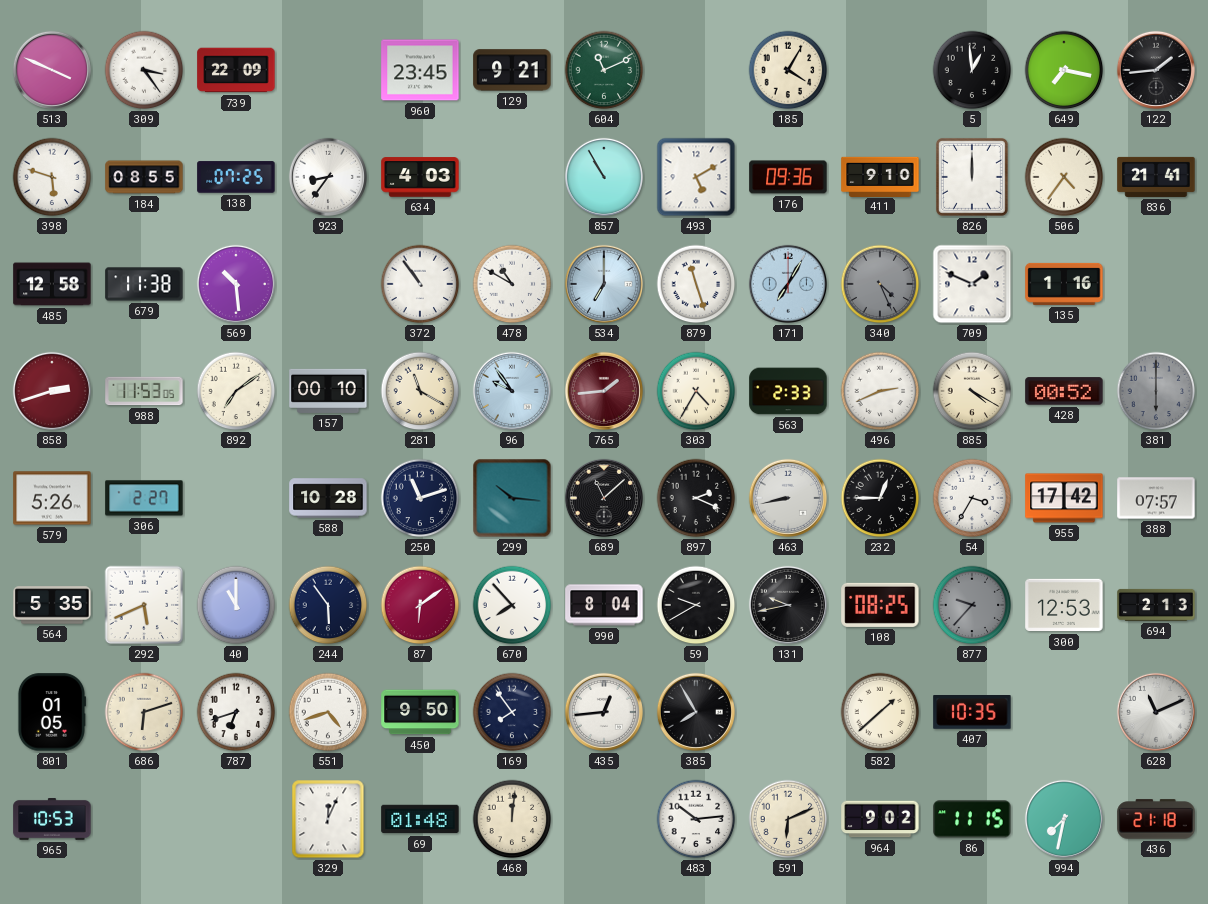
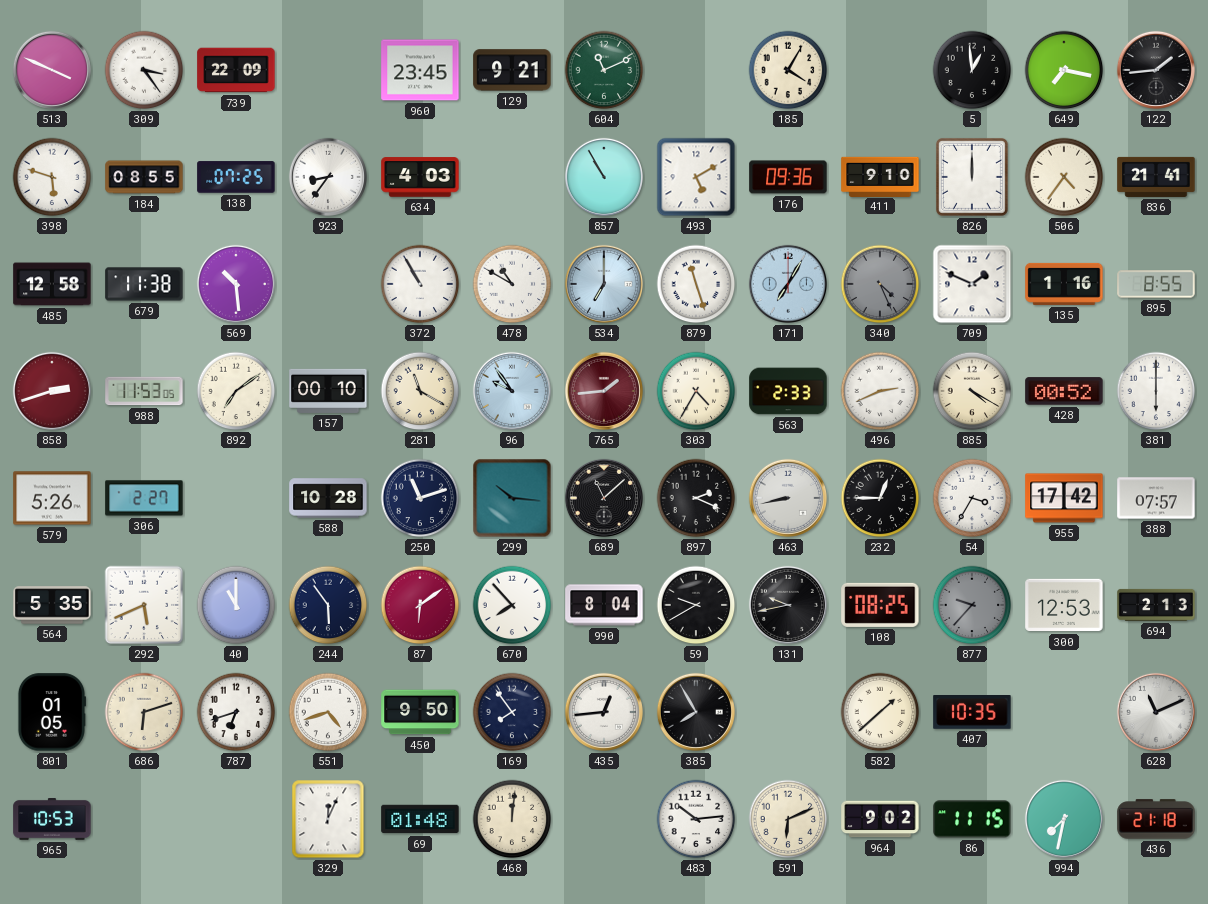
372: 10:54 -> 10:55 (420, 284)
895: none -> 8:55 (1156, 284)
381 dial: grey -> white (1156, 391)
